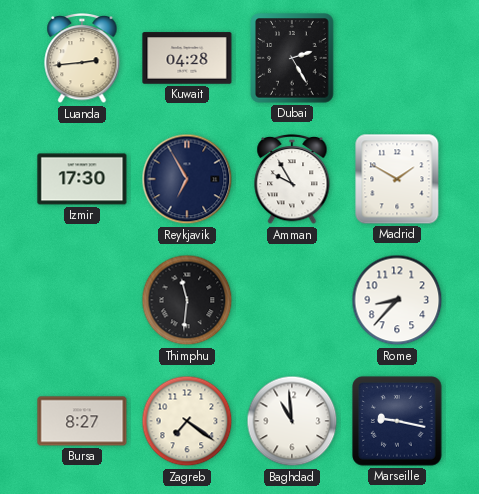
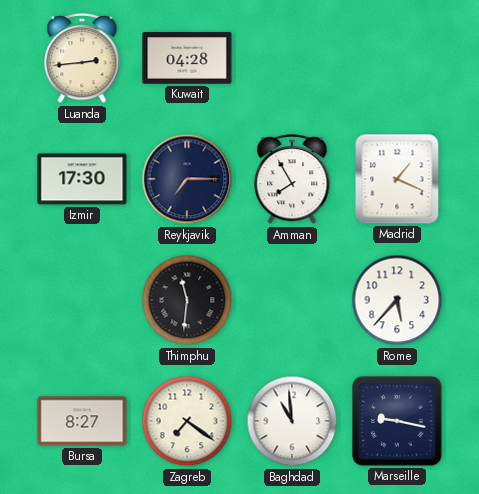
Dubai: 2:25 -> none (292, 58)
Reykjavik: 6:55 -> 7:15 (187, 179)
Amman: 9:55 -> 7:55 (292, 180)
Madrid: 1:50 -> 1:19 (397, 179)
Rome: 8:37 -> 5:37 (397, 300)
